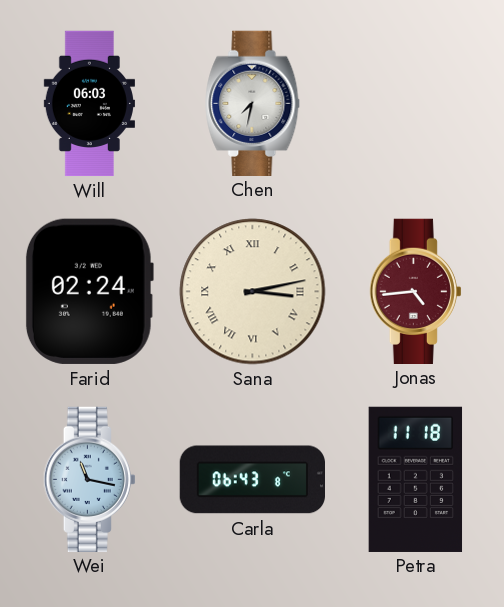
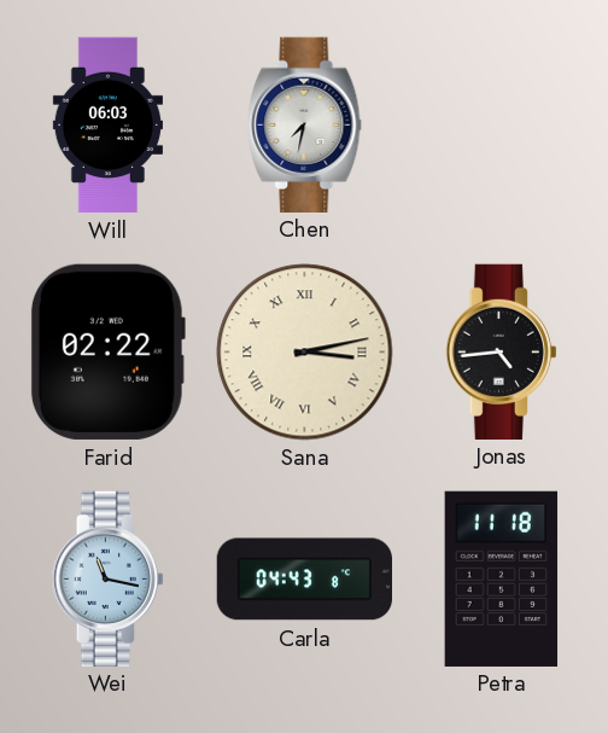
Farid: 02:24 -> 02:22 (107, 351)
Jonas dial: burgundy -> black (501, 351)
Carla: 06:43 -> 04:43 (304, 580)
